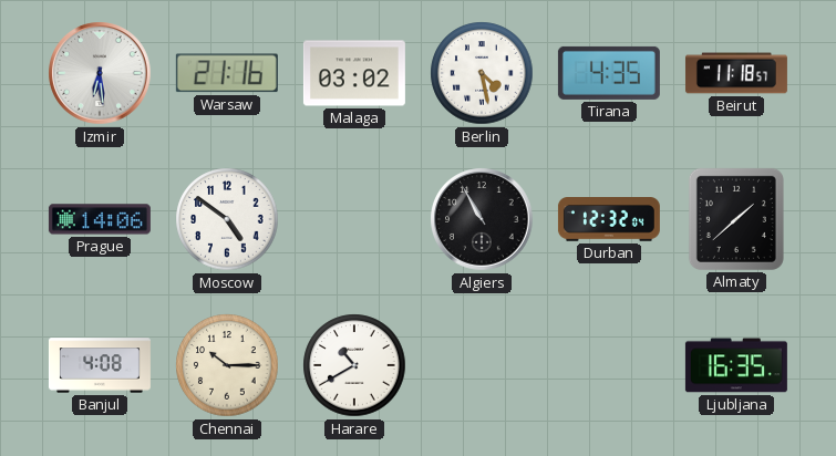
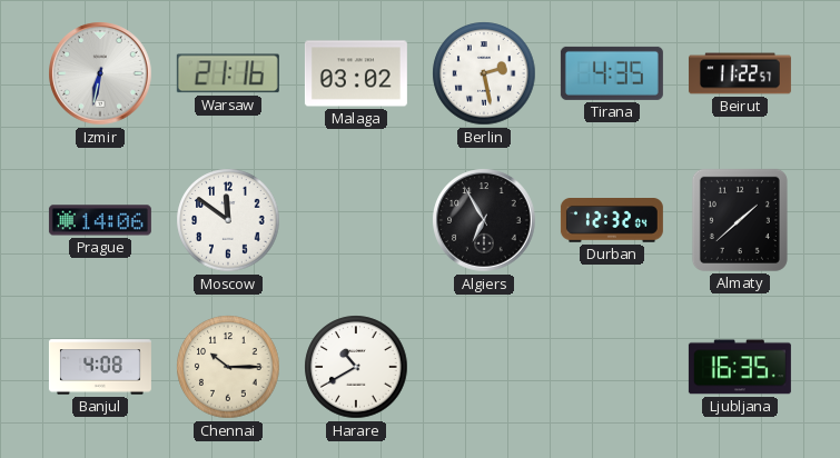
Izmir: 6:29 -> 6:32 (100, 73)
Berlin: 4:28 -> 2:28 (484, 73)
Beirut: 11:18 -> 11:22 (740, 73)
Moscow: 4:51 -> 11:51 (228, 220)
Algiers: 10:55 -> 6:55 (484, 220)
